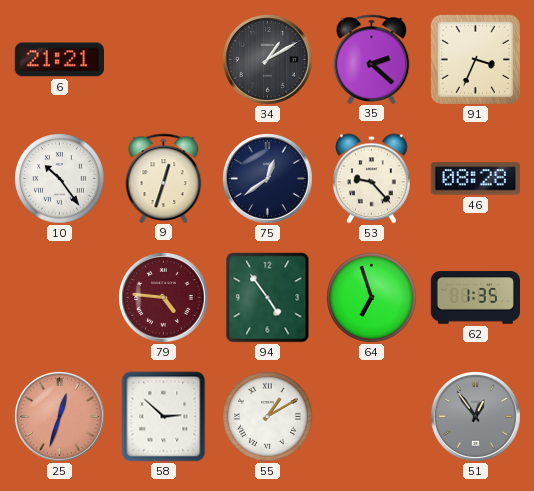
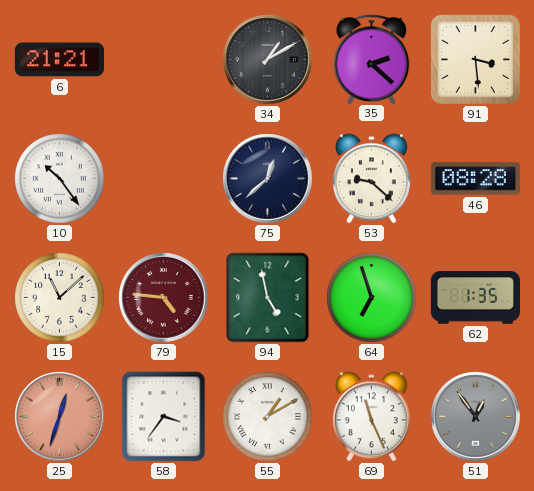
91: 3:34 -> 3:29 (475, 59)
9: 12:33 -> none (164, 178)
75: 12:39 -> 12:38 (268, 179)
53: 9:23 -> 9:22 (371, 179)
15: none -> 11:08 (60, 298)
94: 4:54 -> 4:58 (268, 298)
58: 2:52 -> 3:36 (164, 417)
69: none -> 11:26 (371, 417)
